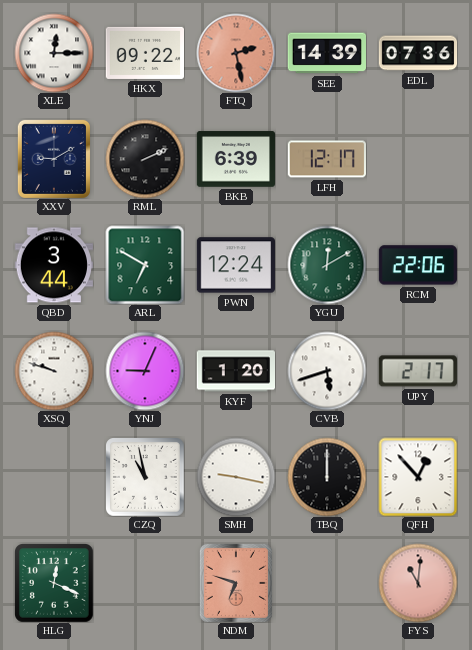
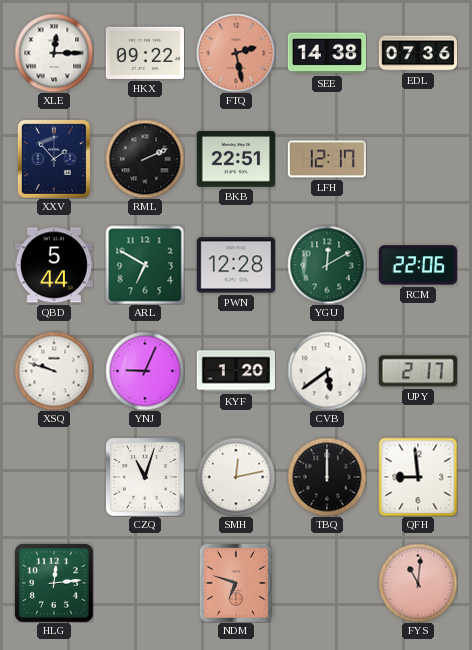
SEE: 14:39 -> 14:38 (326, 53)
XXV: 9:10 -> 1:53 (54, 159)
BKB: 6:39 -> 22:51 (235, 159)
QBD: 3:44 -> 5:44 (53, 265)
PWN: 12:24 -> 12:28 (235, 265)
CVB: 5:42 -> 5:39 (327, 371)
CZQ: 10:58 -> 11:03 (145, 477)
SMH: 9:17 -> 12:13 (236, 477)
QFH: 12:53 -> 8:59 (418, 477)
HLG: 12:19 -> 12:14 (54, 583)
